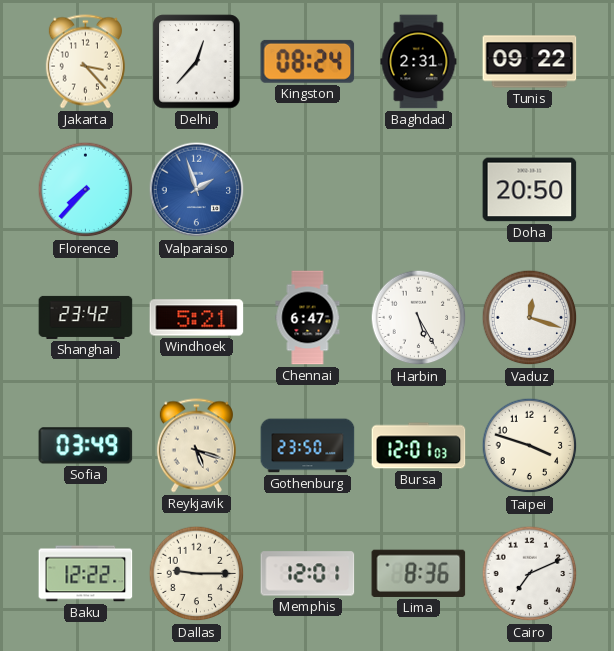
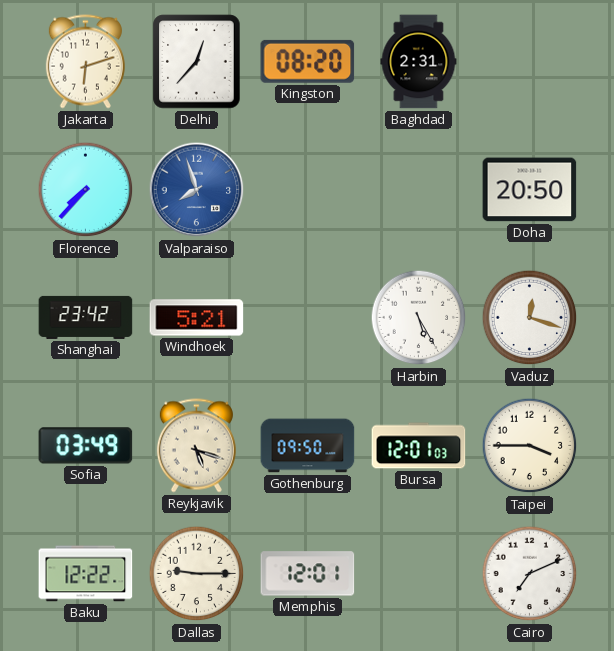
Jakarta: 3:23 -> 6:12 (85, 62)
Kingston: 08:24 -> 08:20 (308, 61)
Tunis: 09:22 -> none (530, 62)
Valparaiso: 1:57 -> 7:57 (197, 190)
Chennai: 6:47 -> none (308, 318)
Gothenburg: 23:50 -> 09:50 (308, 446)
Taipei: 3:48 -> 3:45 (530, 446)
Lima: 8:36 -> none (419, 573)
